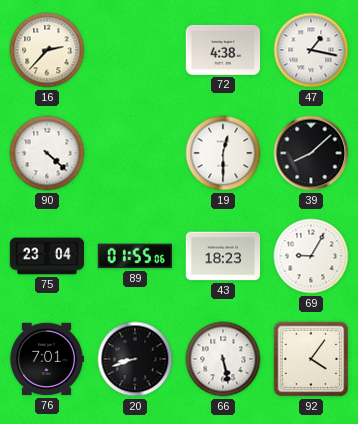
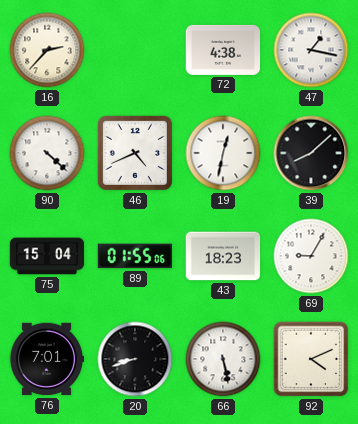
46: none -> 4:41 (135, 153)
19: 12:30 -> 12:32 (223, 153)
75: 23:04 -> 15:04 (47, 256)
92: 4:06 -> 4:11 (311, 359)
